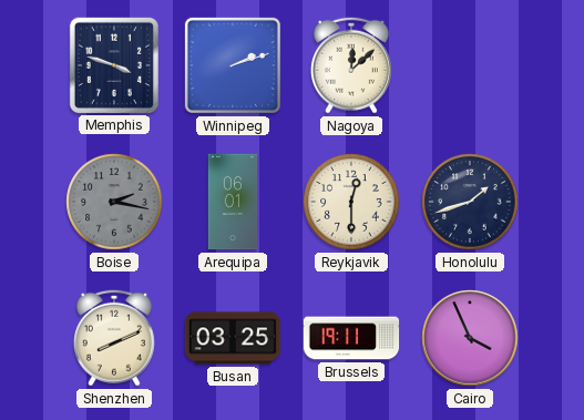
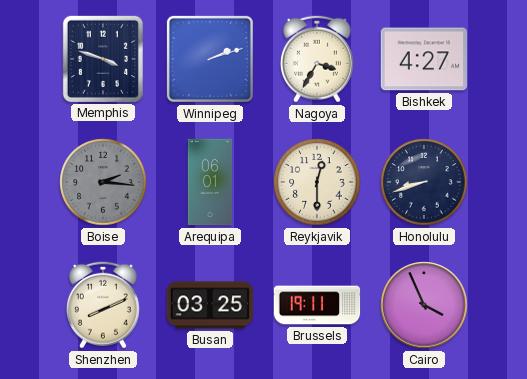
Nagoya: 12:08 -> 3:35 (317, 59)
Bishkek: none -> 4:27 (424, 59)
Boise: 2:17 -> 2:16 (103, 182)
Honolulu: 1:42 -> 8:42 (424, 182)
